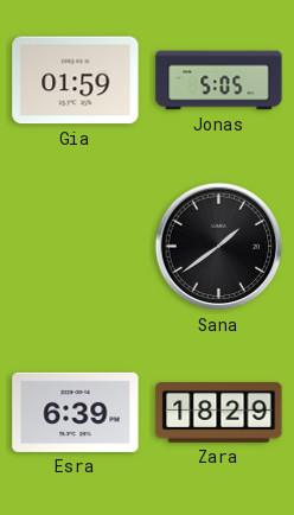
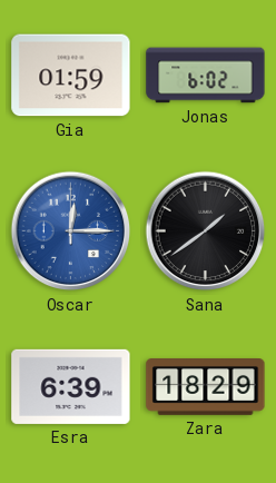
Jonas: 5:05 -> 6:02 (206, 76)
Oscar: none -> 12:15 (71, 231)
